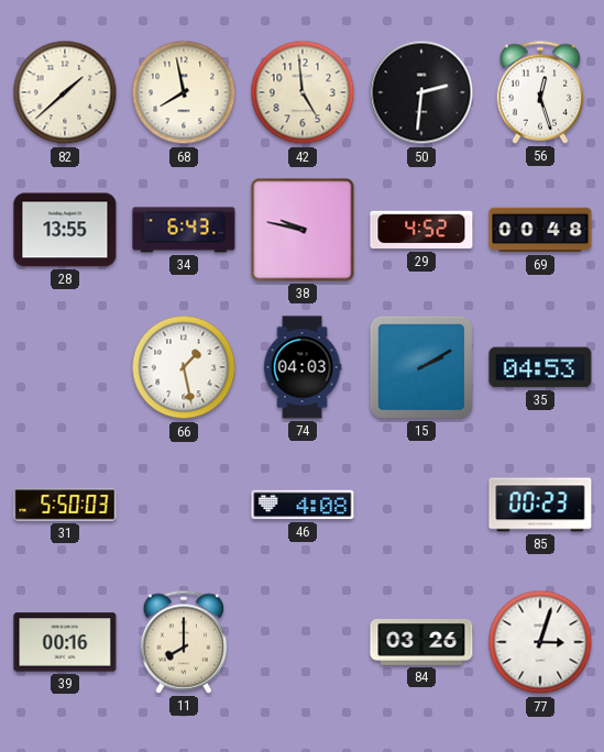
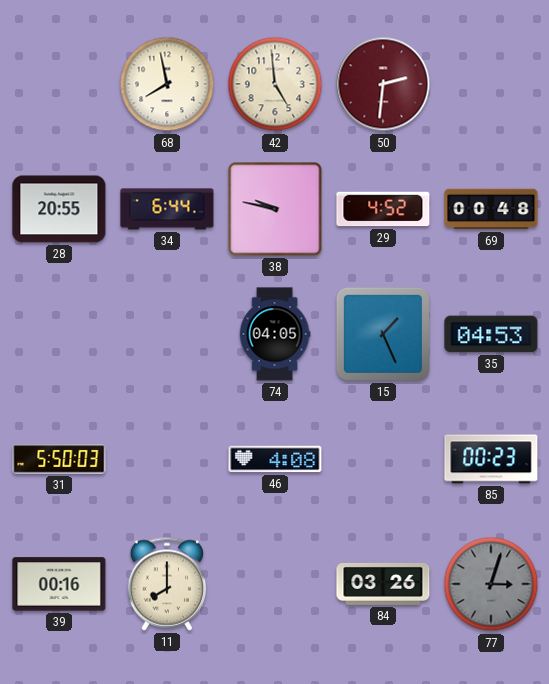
82: 1:38 -> none (65, 92)
50 dial: black -> burgundy (383, 84)
56: 12:27 -> none (540, 92)
28: 13:55 -> 20:55 (59, 209)
34: 6:43 -> 6:44 (167, 209)
66: 1:28 -> none (184, 367)
74: 04:03 -> 04:05 (275, 334)
15: 2:10 -> 1:26 (383, 334)
77 dial: white -> grey (491, 584)
